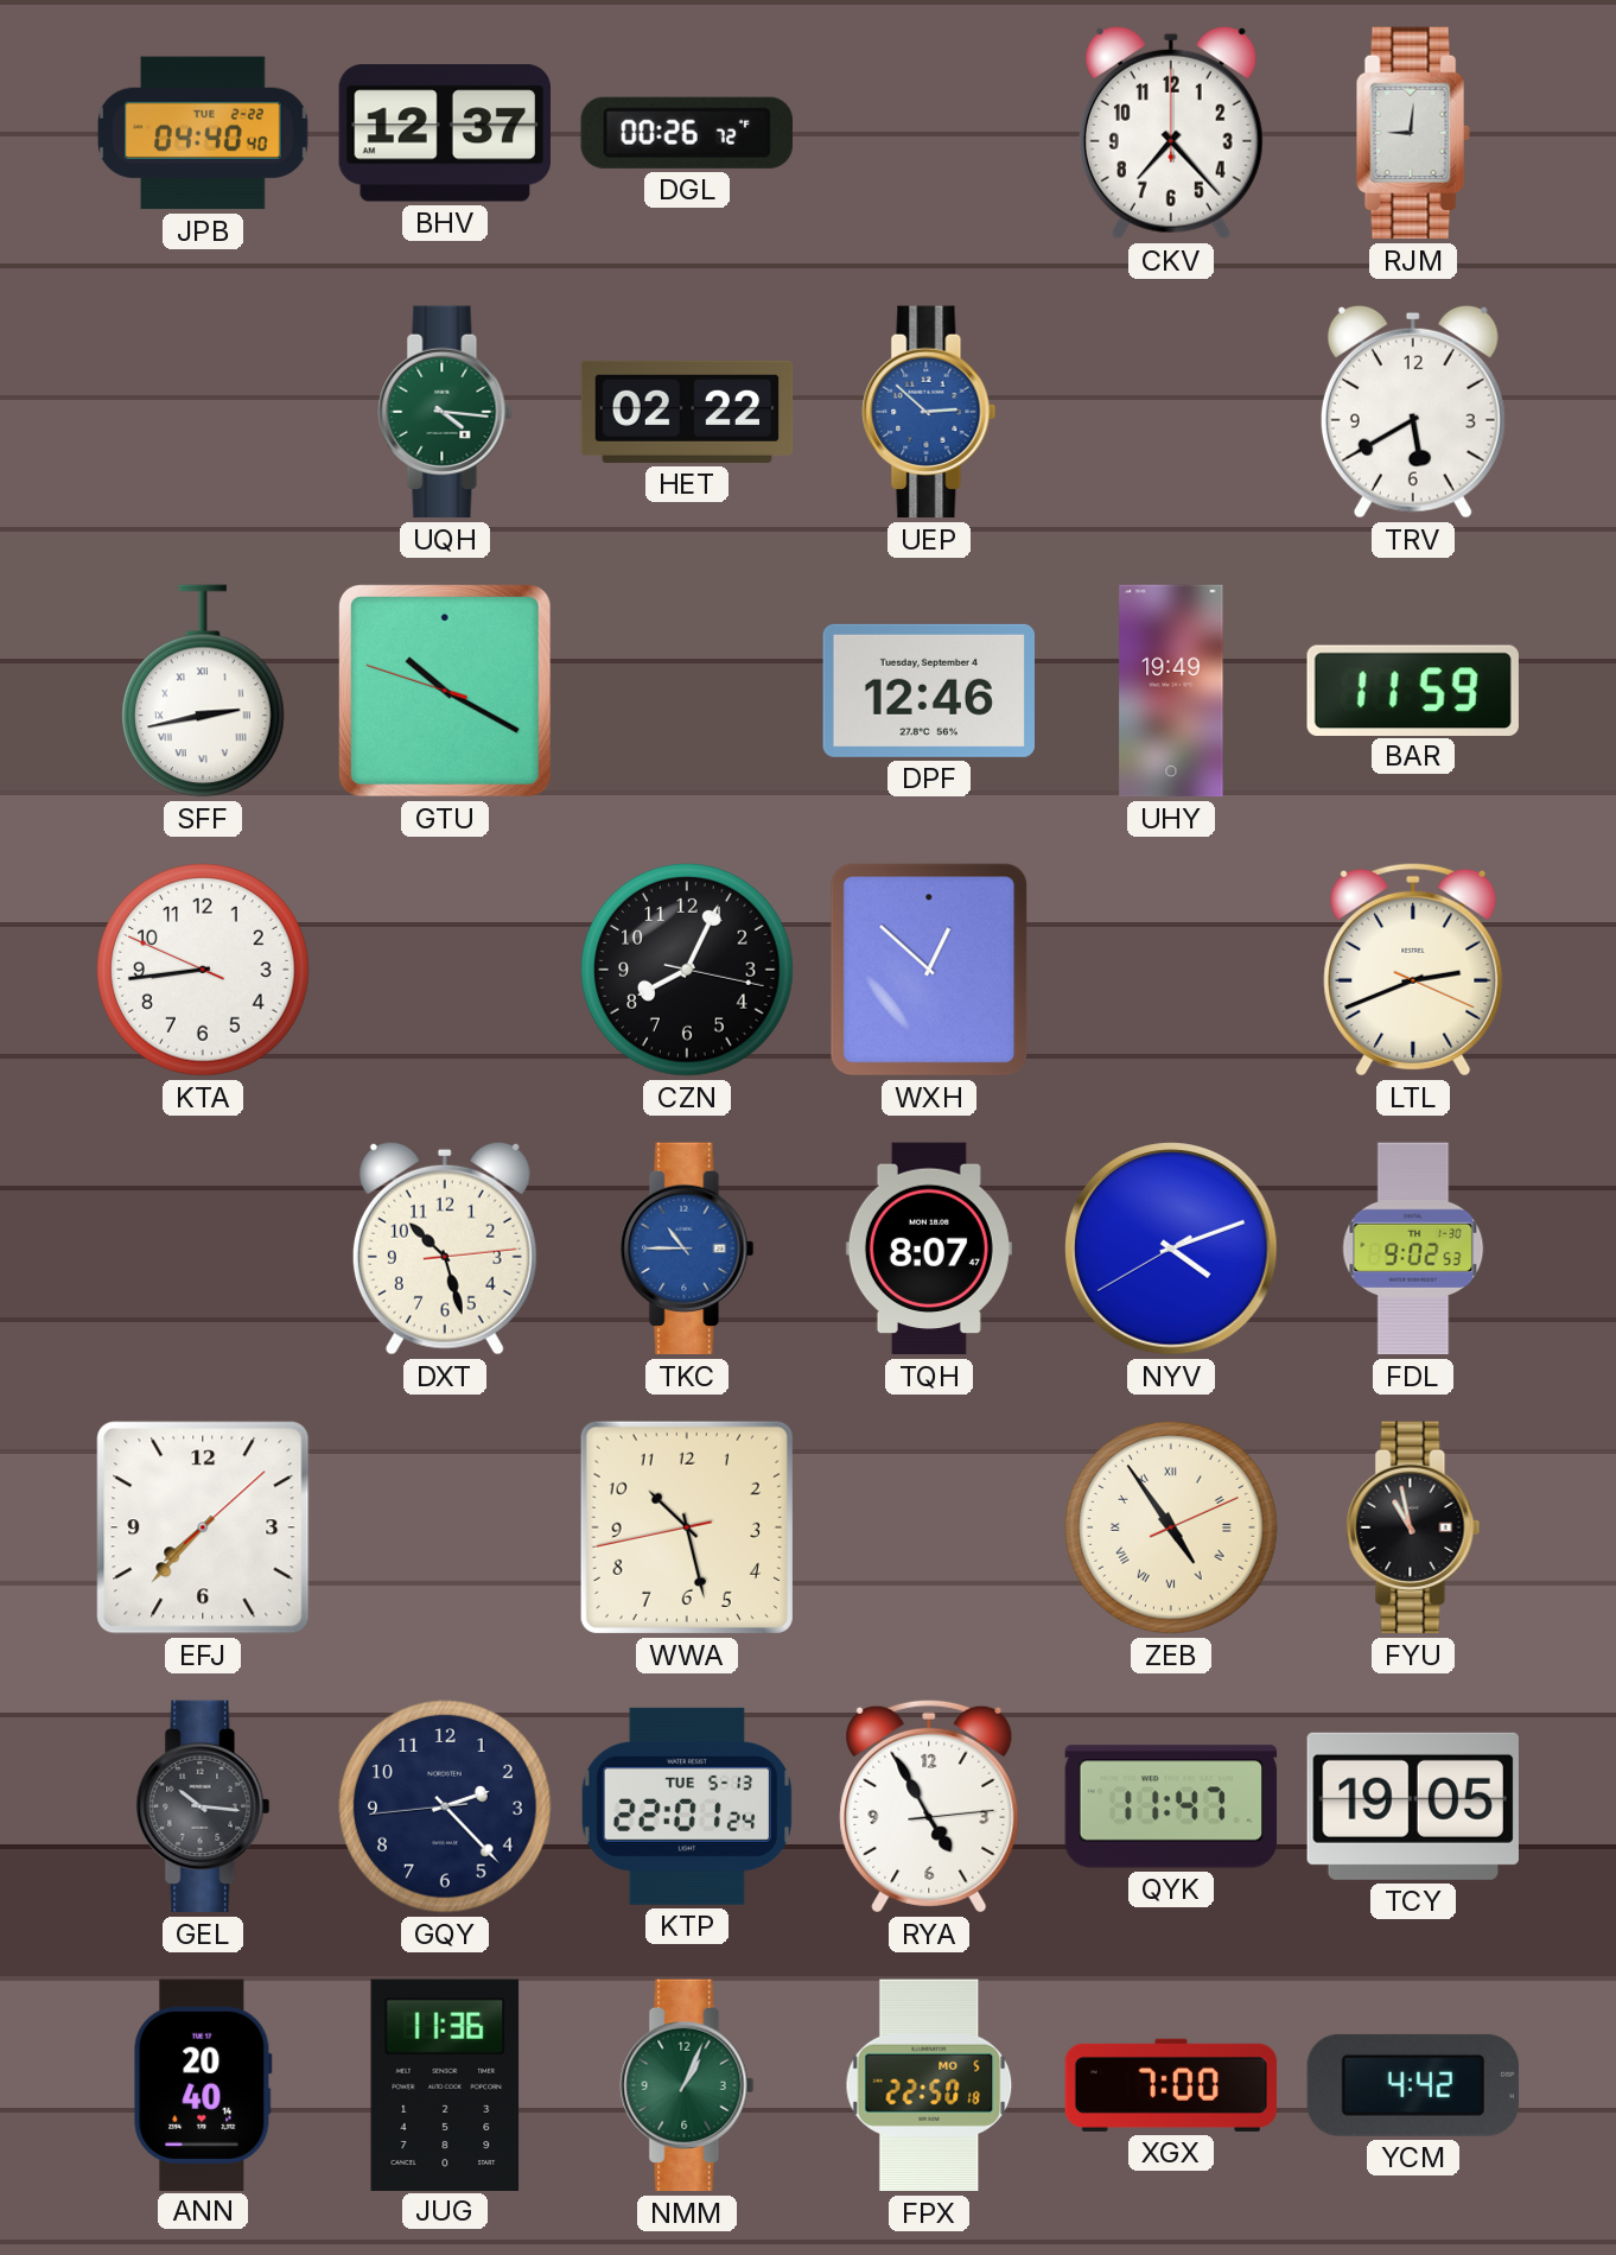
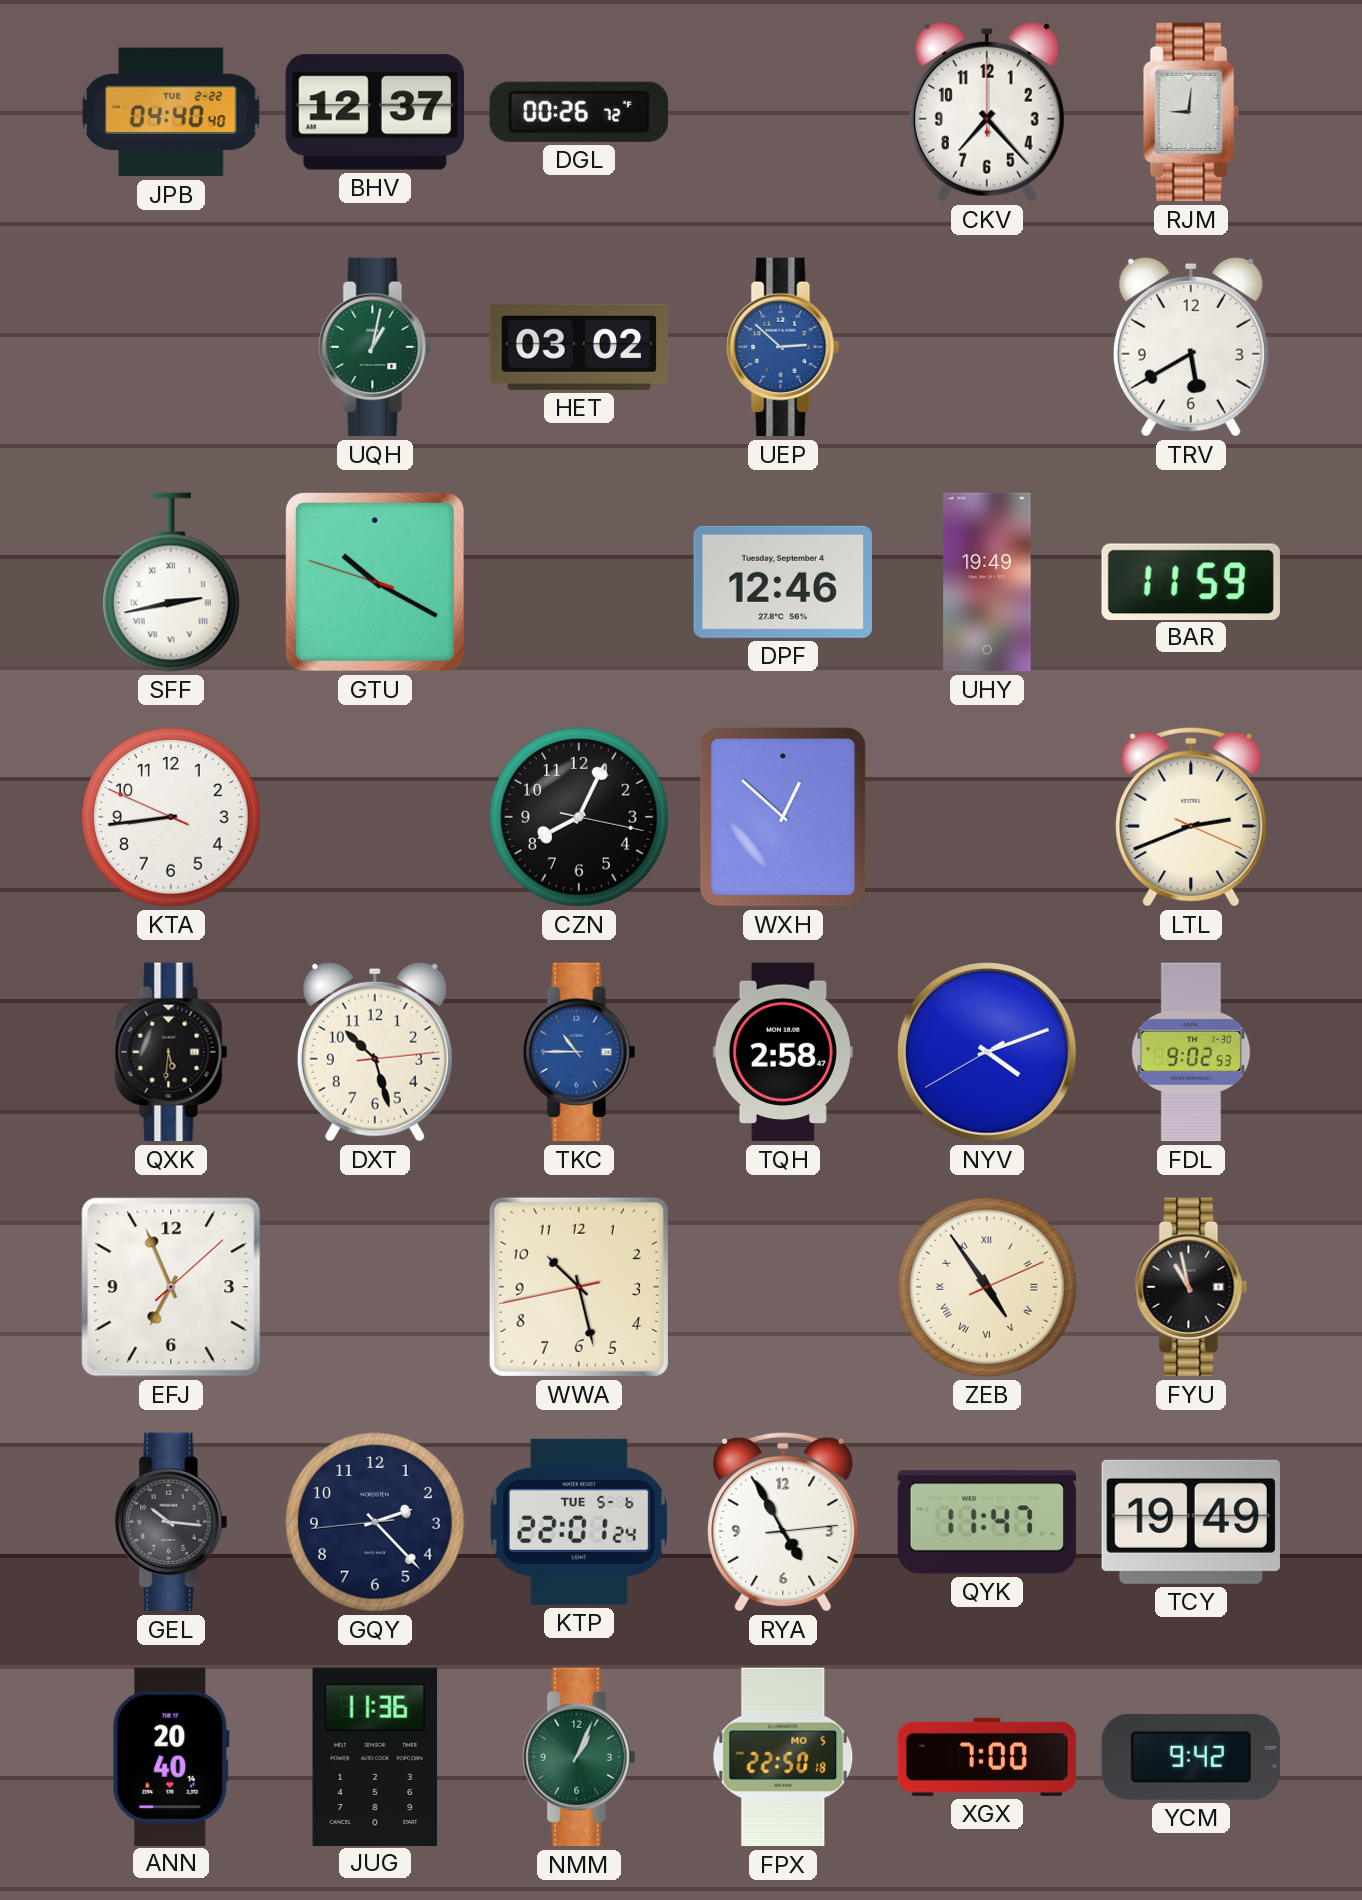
UQH: 4:16 -> 1:02 (375, 347)
HET: 02:22 -> 03:02 (579, 347)
QXK: none -> 5:31 (171, 1052)
TQH: 8:07 -> 2:58 (783, 1052)
EFJ: 7:37 -> 6:56 (171, 1287)
KTP date: TUE 5-13 -> TUE 5-6 (579, 1522)
TCY: 19:05 -> 19:49 (1190, 1522)
YCM: 4:42 -> 9:42 (1190, 1757)
